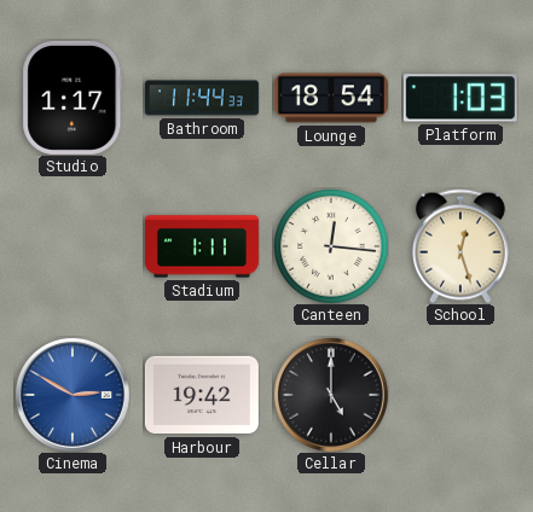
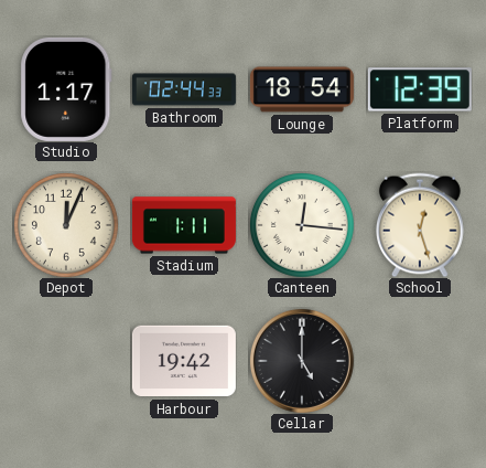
Bathroom: 11:44 -> 02:44 (184, 89)
Platform: 1:03 -> 12:39 (420, 89)
Depot: none -> 12:04 (66, 225)
Cinema: 2:50 -> none (73, 395)
